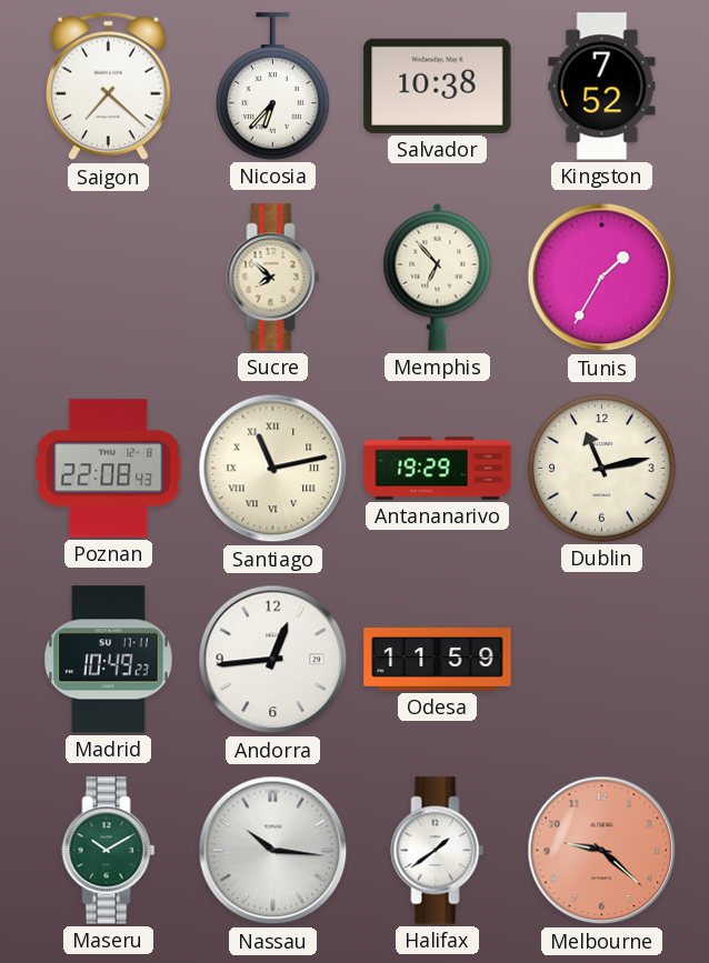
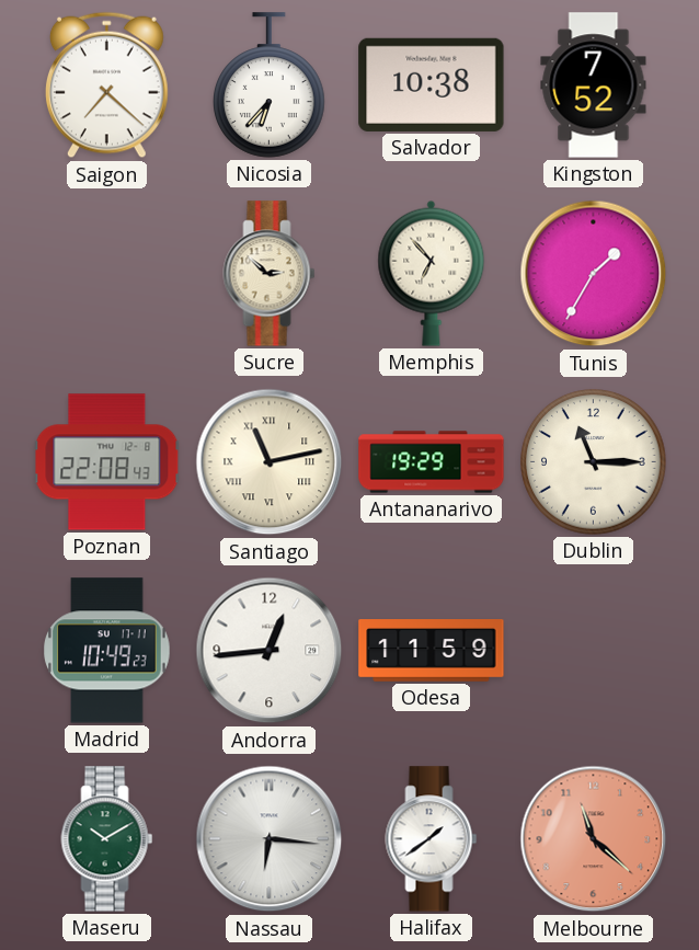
Sucre: 7:52 -> 2:52 (270, 274)
Dublin: 11:13 -> 11:15 (594, 462)
Nassau: 10:16 -> 6:16 (270, 839)
Melbourne: 9:22 -> 11:22 (594, 839)
